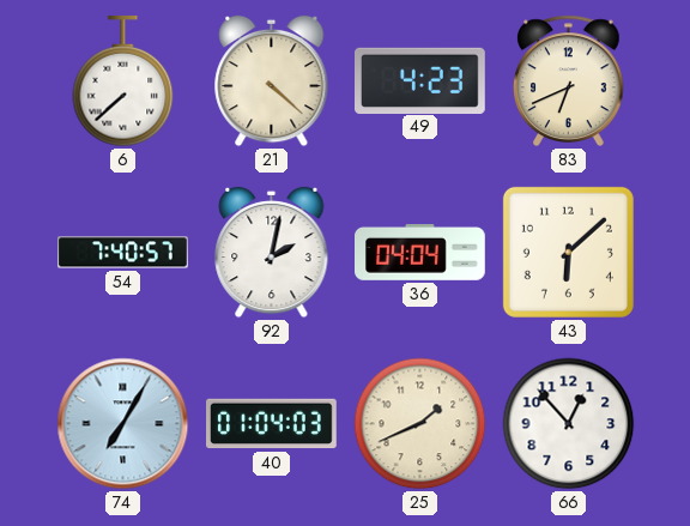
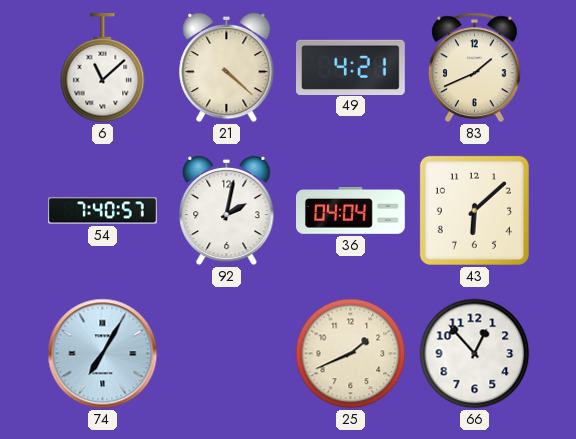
6: 7:38 -> 11:08 (103, 69)
49: 4:23 -> 4:21 (351, 67)
83: 6:41 -> 1:41 (475, 67)
40: 01:04 -> none (272, 424)
